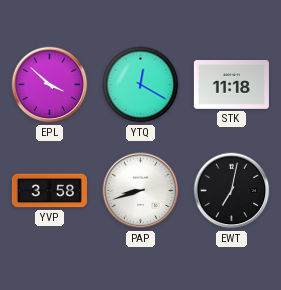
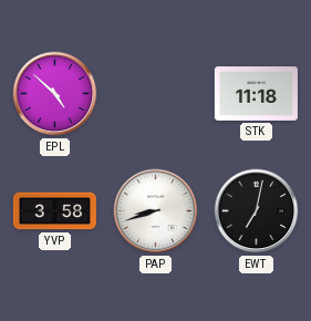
EPL: 3:52 -> 4:52 (55, 94)
YTQ: 12:20 -> none (141, 85)
